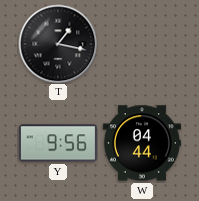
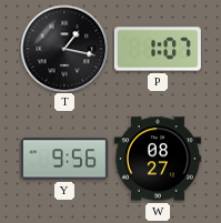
P: none -> 1:07 (158, 49)
W: 04:44 -> 08:27 (158, 159)
